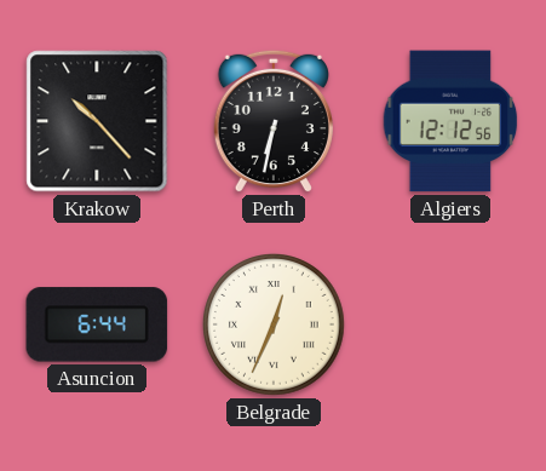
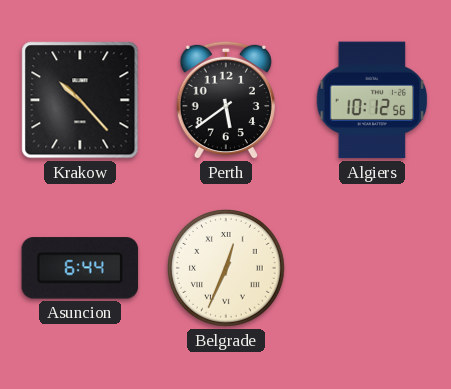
Perth: 6:32 -> 5:39 (226, 100)
Algiers: 12:12 -> 10:12 (372, 100)
